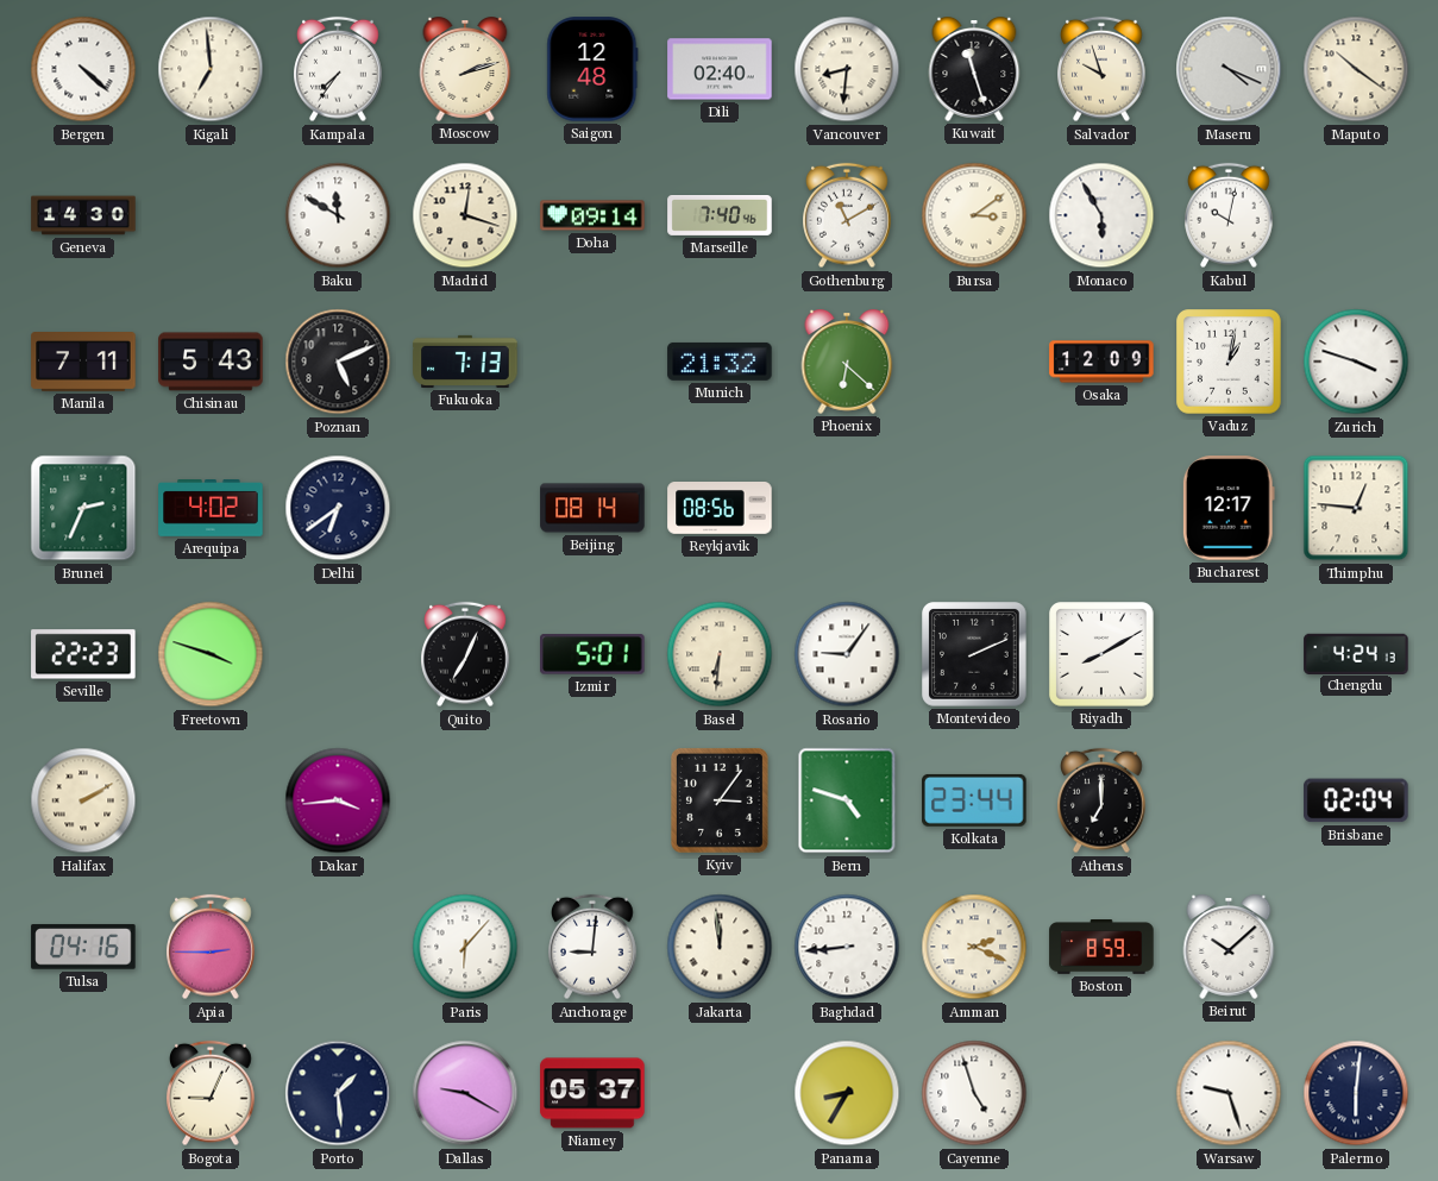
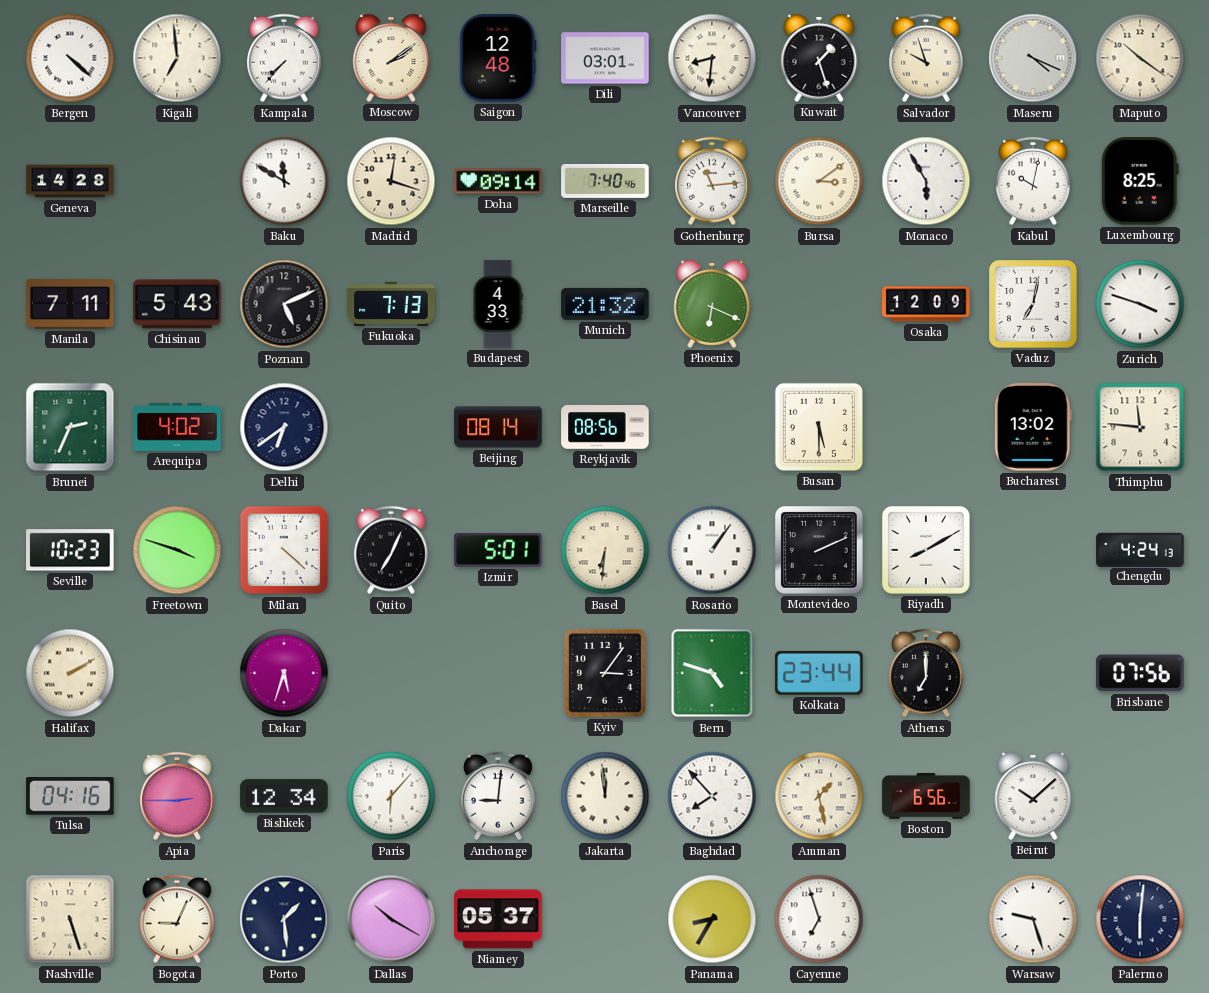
Kampala: 7:36 -> 7:37 (284, 58)
Moscow: 2:12 -> 2:09 (391, 59)
Dili: 02:40 -> 03:01 (605, 58)
Kuwait: 11:27 -> 1:27 (819, 59)
Geneva: 14:30 -> 14:28 (70, 181)
Gothenburg: 11:10 -> 11:14 (712, 181)
Luxembourg: none -> 8:25 (1140, 181)
Budapest: none -> 4:33 (498, 304)
Phoenix: 6:22 -> 6:19 (712, 305)
Vaduz: 1:02 -> 7:02 (1033, 304)
Busan: none -> 5:30 (819, 427)
Bucharest: 12:17 -> 13:02 (1033, 427)
Thimphu: 12:46 -> 11:46 (1140, 427)
Seville: 22:23 -> 10:23 (70, 550)
Milan: none -> 4:22 (284, 550)
Rosario: 9:06 -> 1:06 (712, 550)
Dakar: 3:44 -> 5:33 (284, 673)
Brisbane: 02:04 -> 07:56 (1140, 673)
Bishkek: none -> 12:34 (284, 796)
Baghdad: 8:44 -> 7:53 (712, 796)
Amman: 2:19 -> 1:28 (819, 796)
Boston: 8:59 -> 6:56 (926, 797)
Nashville: none -> 5:27 (70, 919)
Dallas: 9:20 -> 10:20 (391, 919)
Cayenne: 4:57 -> 6:57 (819, 919)
